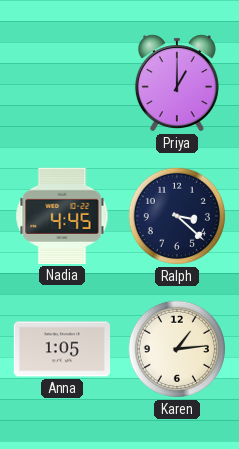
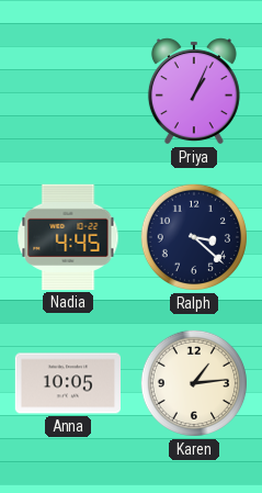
Priya: 1:00 -> 1:04 (194, 91)
Anna: 1:05 -> 10:05 (67, 383)
